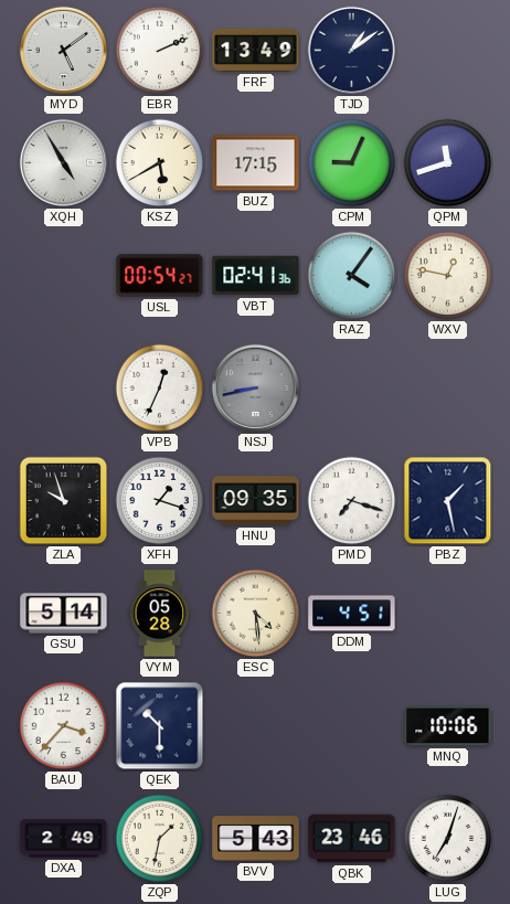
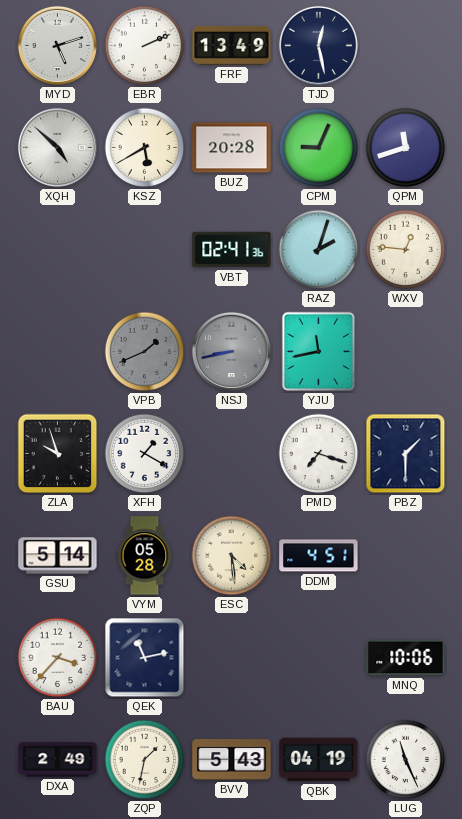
MYD: 5:09 -> 5:12 (57, 45)
TJD: 1:09 -> 12:28 (318, 45)
XQH: 4:55 -> 4:52 (57, 147)
BUZ: 17:15 -> 20:28 (232, 148)
USL: 00:54 -> none (160, 276)
RAZ: 4:06 -> 2:03 (319, 250)
WXV: 12:47 -> 12:46 (406, 250)
VPB: 12:34 -> 1:41 (145, 352)
VPB dial: white -> grey (145, 352)
YJU: none -> 11:43 (319, 352)
XFH: 1:18 -> 1:20 (145, 454)
HNU: 09:35 -> none (256, 501)
PBZ: 1:28 -> 1:30 (406, 454)
QEK: 10:30 -> 11:13 (145, 658)
QBK: 23:46 -> 04:19 (319, 760)
LUG: 7:03 -> 11:26 (406, 760)
